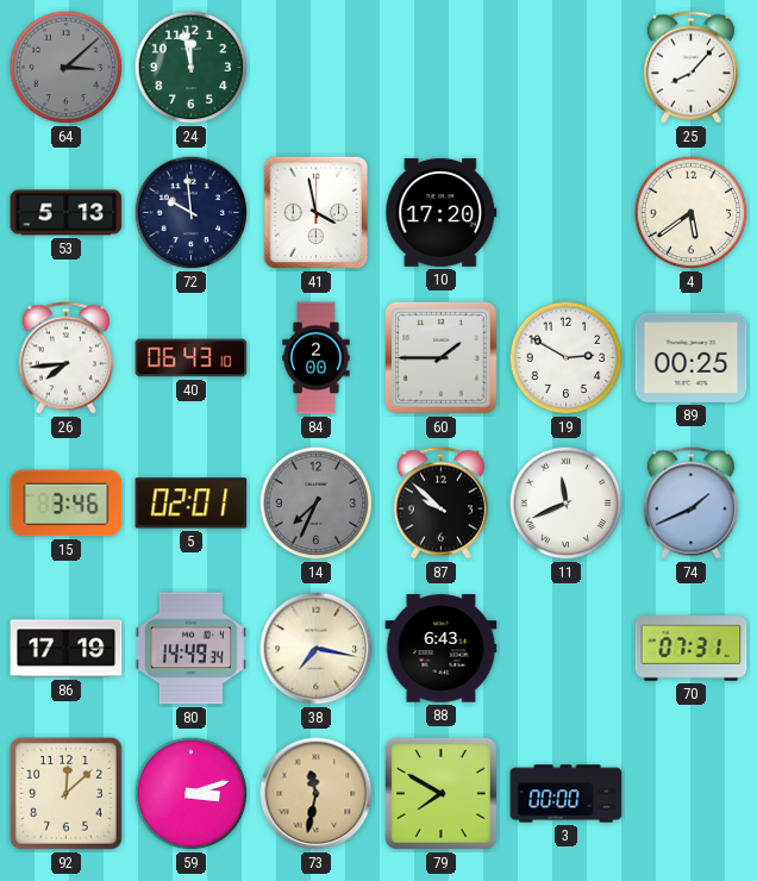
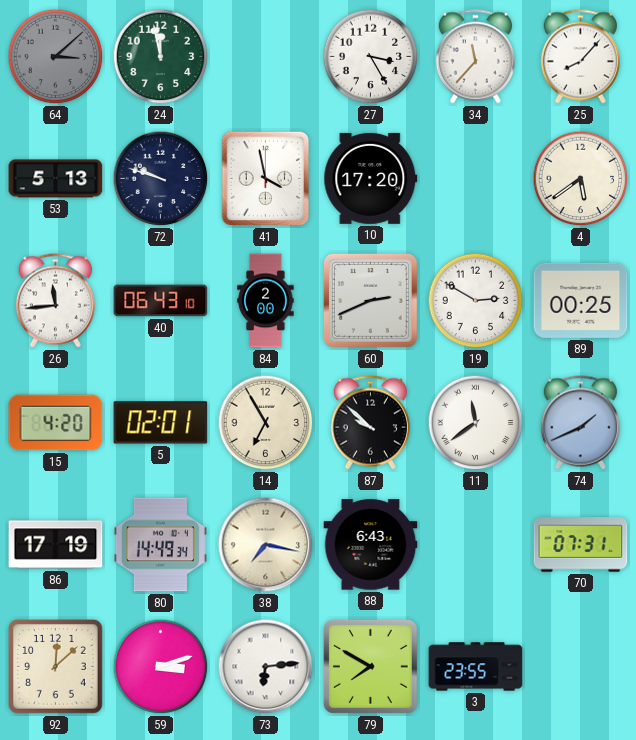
27: none -> 3:25 (371, 57)
34: none -> 11:37 (475, 57)
72: 9:59 -> 9:48 (161, 179)
26: 7:44 -> 11:44 (55, 301)
60: 1:45 -> 2:41 (370, 300)
15: 3:46 -> 4:20 (56, 423)
14: 7:34 -> 6:55 (266, 423)
14 dial: grey -> cream (266, 423)
11: 11:41 -> 11:39 (476, 423)
73: 11:32 -> 6:14 (266, 667)
73 dial: champagne -> white (266, 667)
3: 00:00 -> 23:55 (476, 667)
